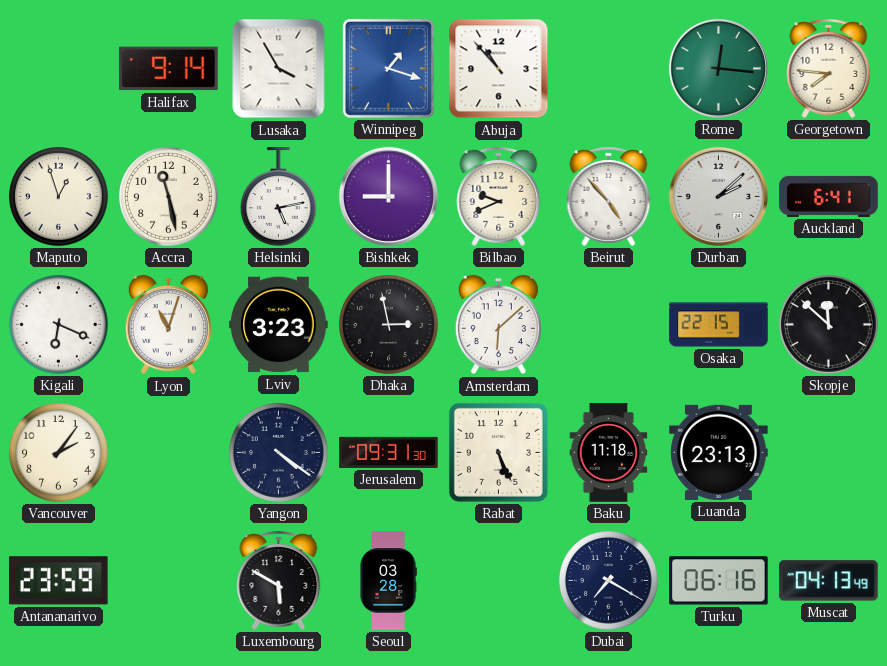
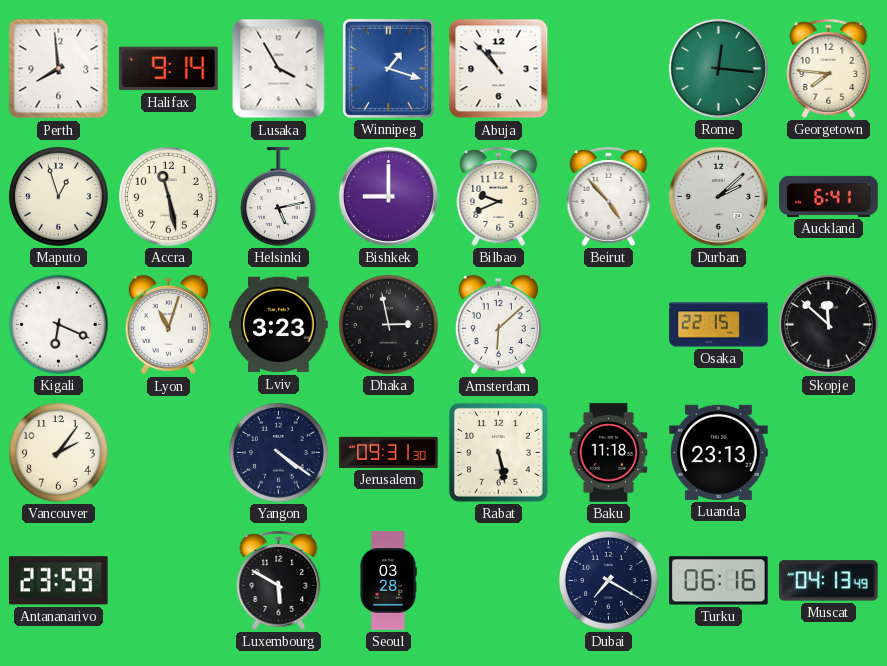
Perth: none -> 7:59 (59, 69)
Rabat: 5:26 -> 5:28 (498, 452)
